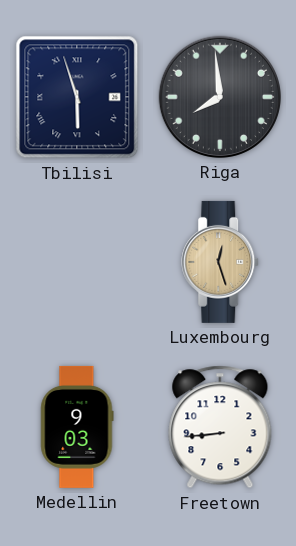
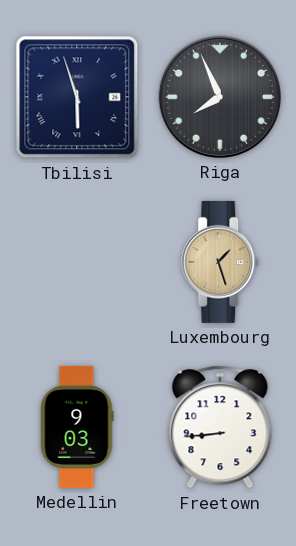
Riga: 7:59 -> 7:56 (220, 97)
Luxembourg: 12:27 -> 1:27 (221, 262)
